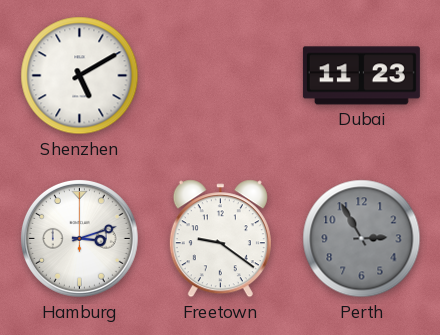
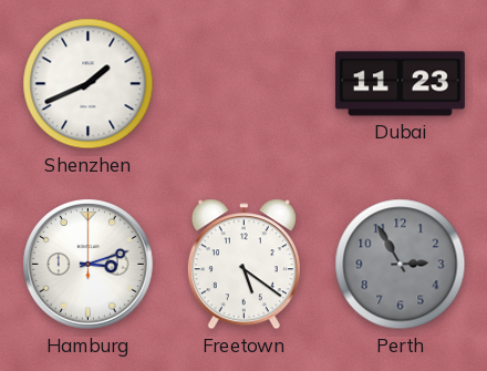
Shenzhen: 5:10 -> 1:41 (89, 84)
Freetown: 9:21 -> 5:21 (244, 265)
